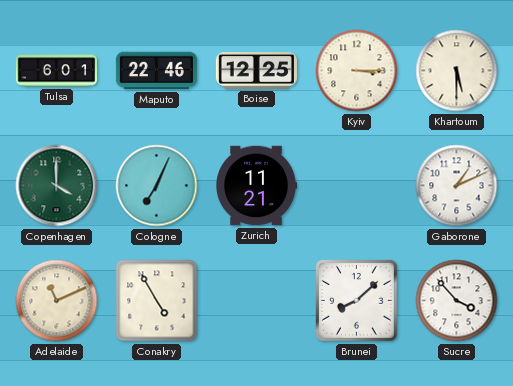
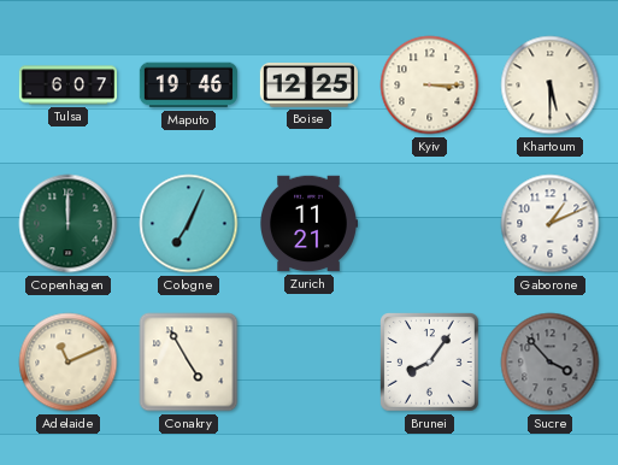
Tulsa: 6:01 -> 6:07 (67, 86)
Maputo: 22:46 -> 19:46 (188, 86)
Copenhagen: 4:00 -> 12:00 (69, 224)
Brunei: 8:08 -> 8:06 (430, 363)
Sucre dial: white -> grey (551, 363)
